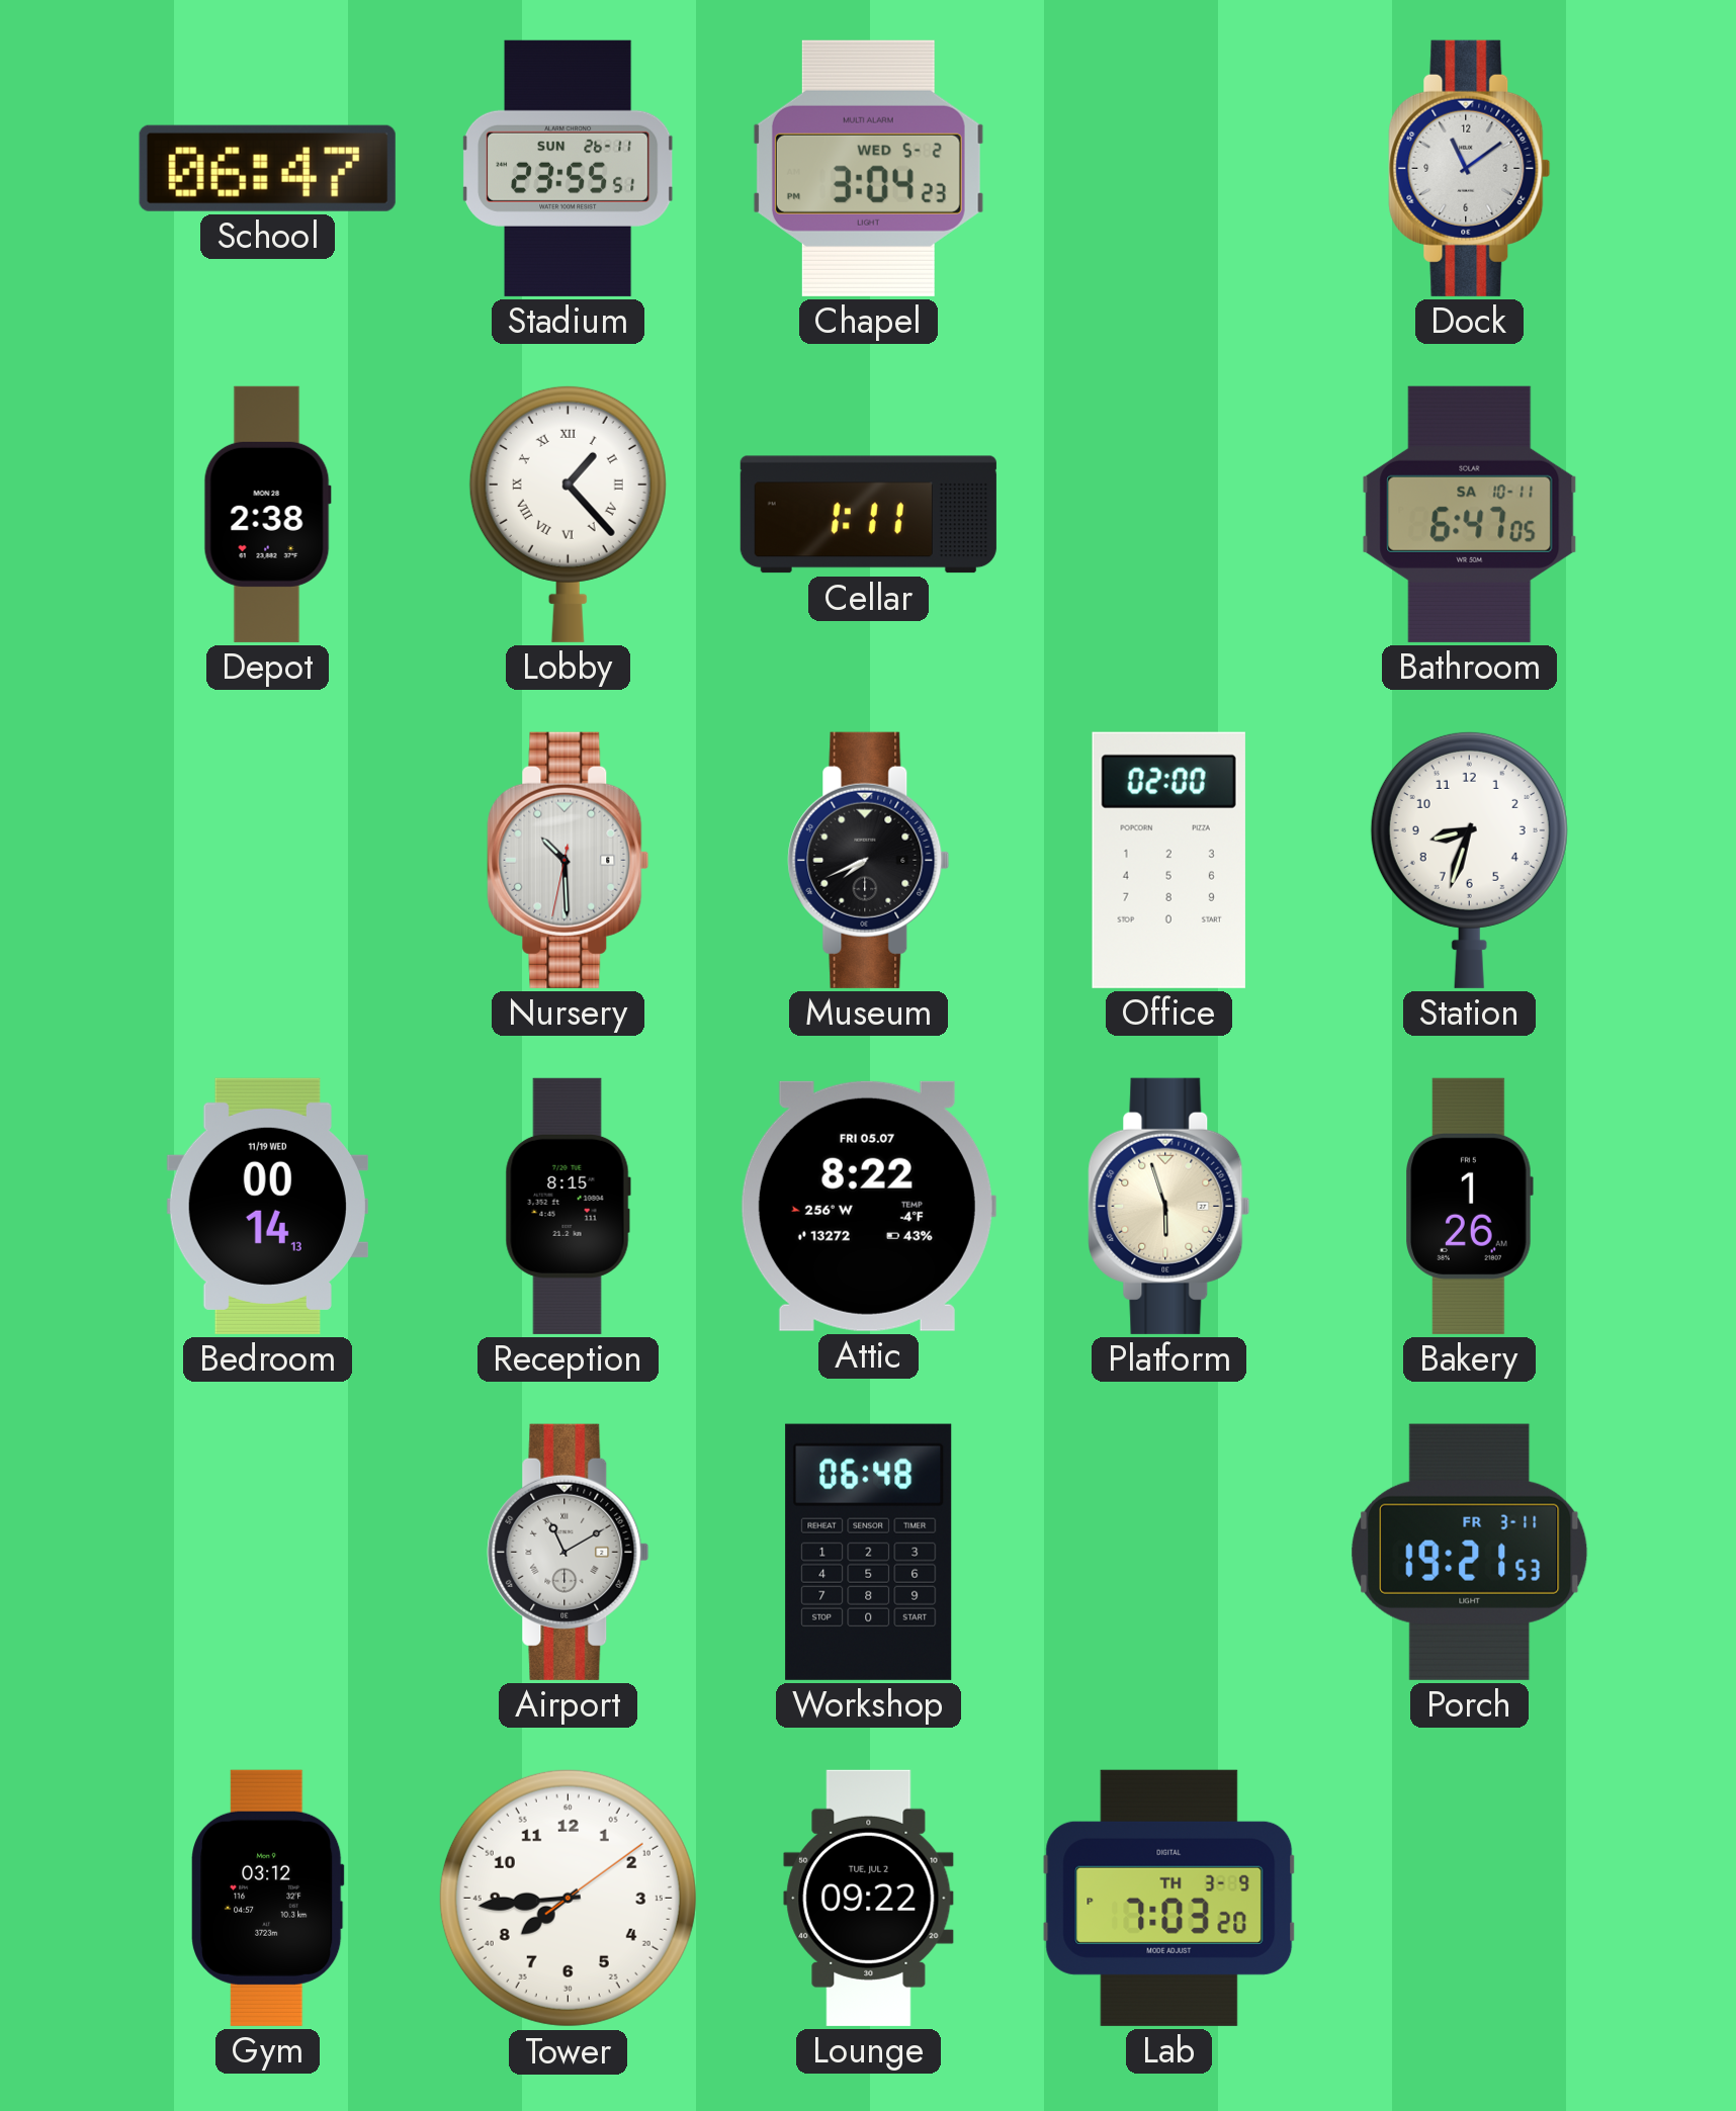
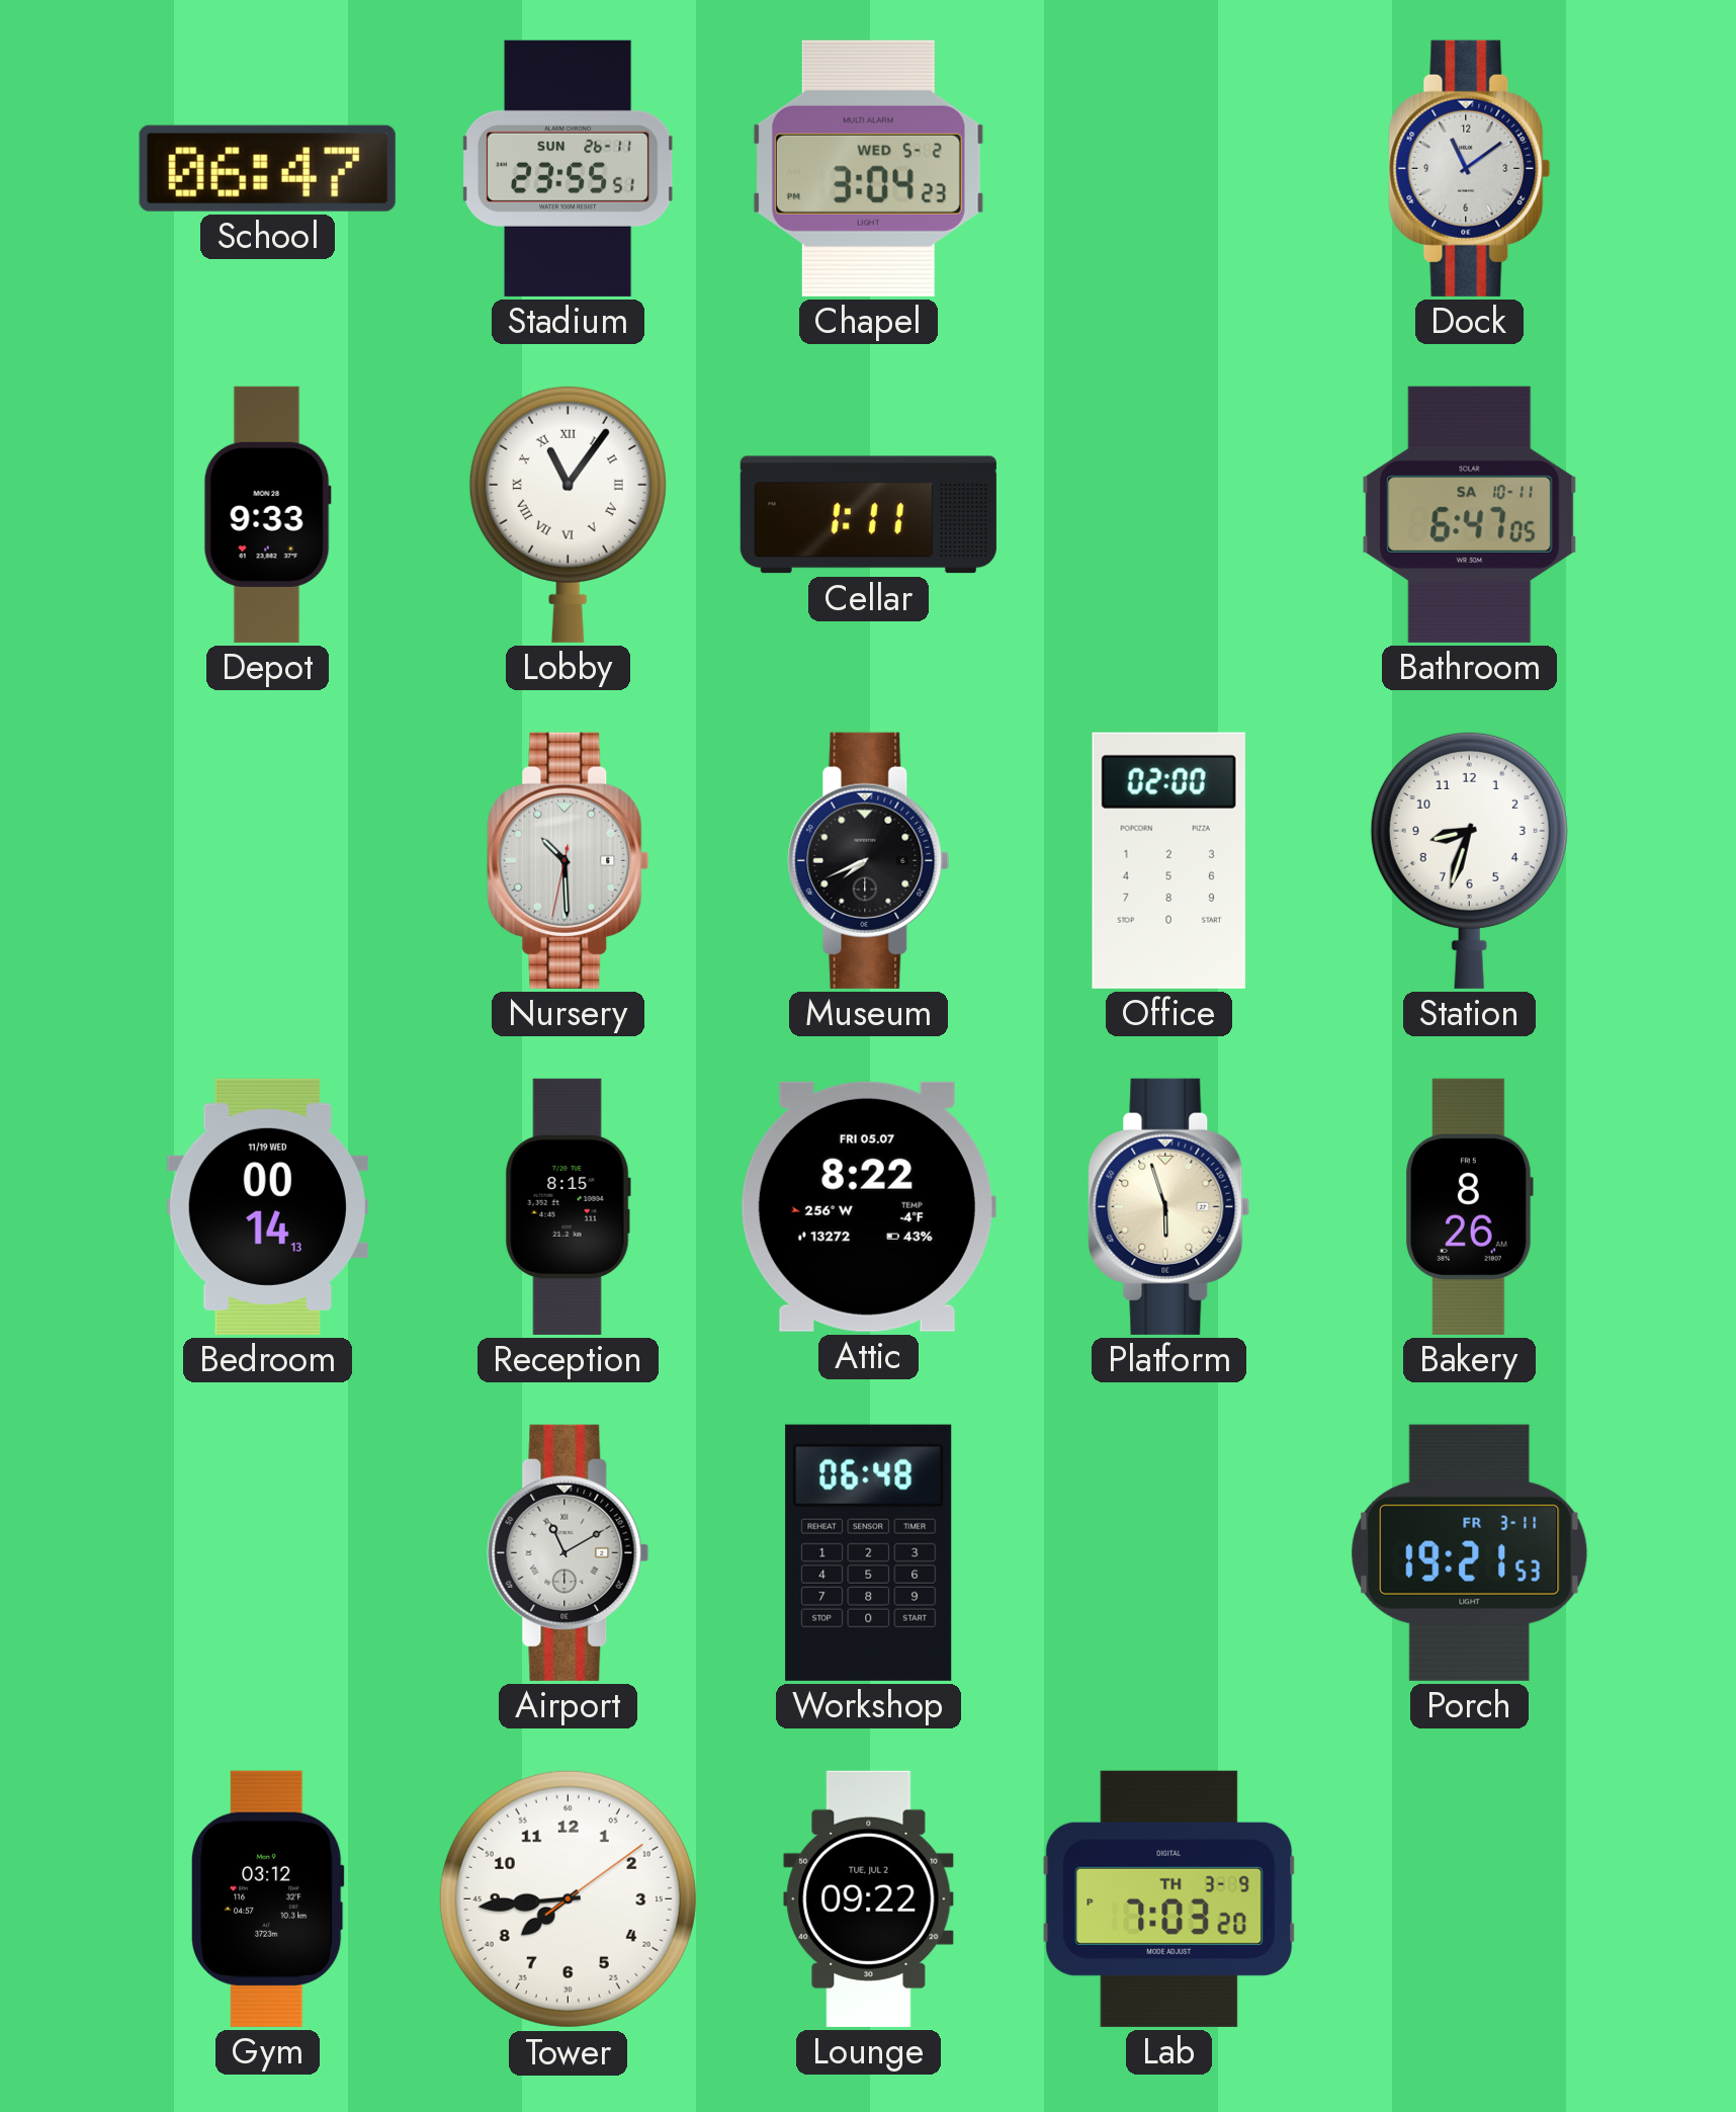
Depot: 2:38 -> 9:33 (267, 514)
Lobby: 1:23 -> 11:06 (568, 514)
Bakery: 1:26 -> 8:26 (1469, 1206)
